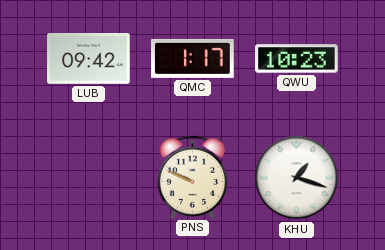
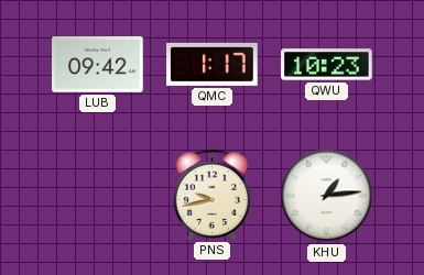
PNS: 9:49 -> 9:43 (213, 195)
KHU: 1:18 -> 1:14 (327, 196)
